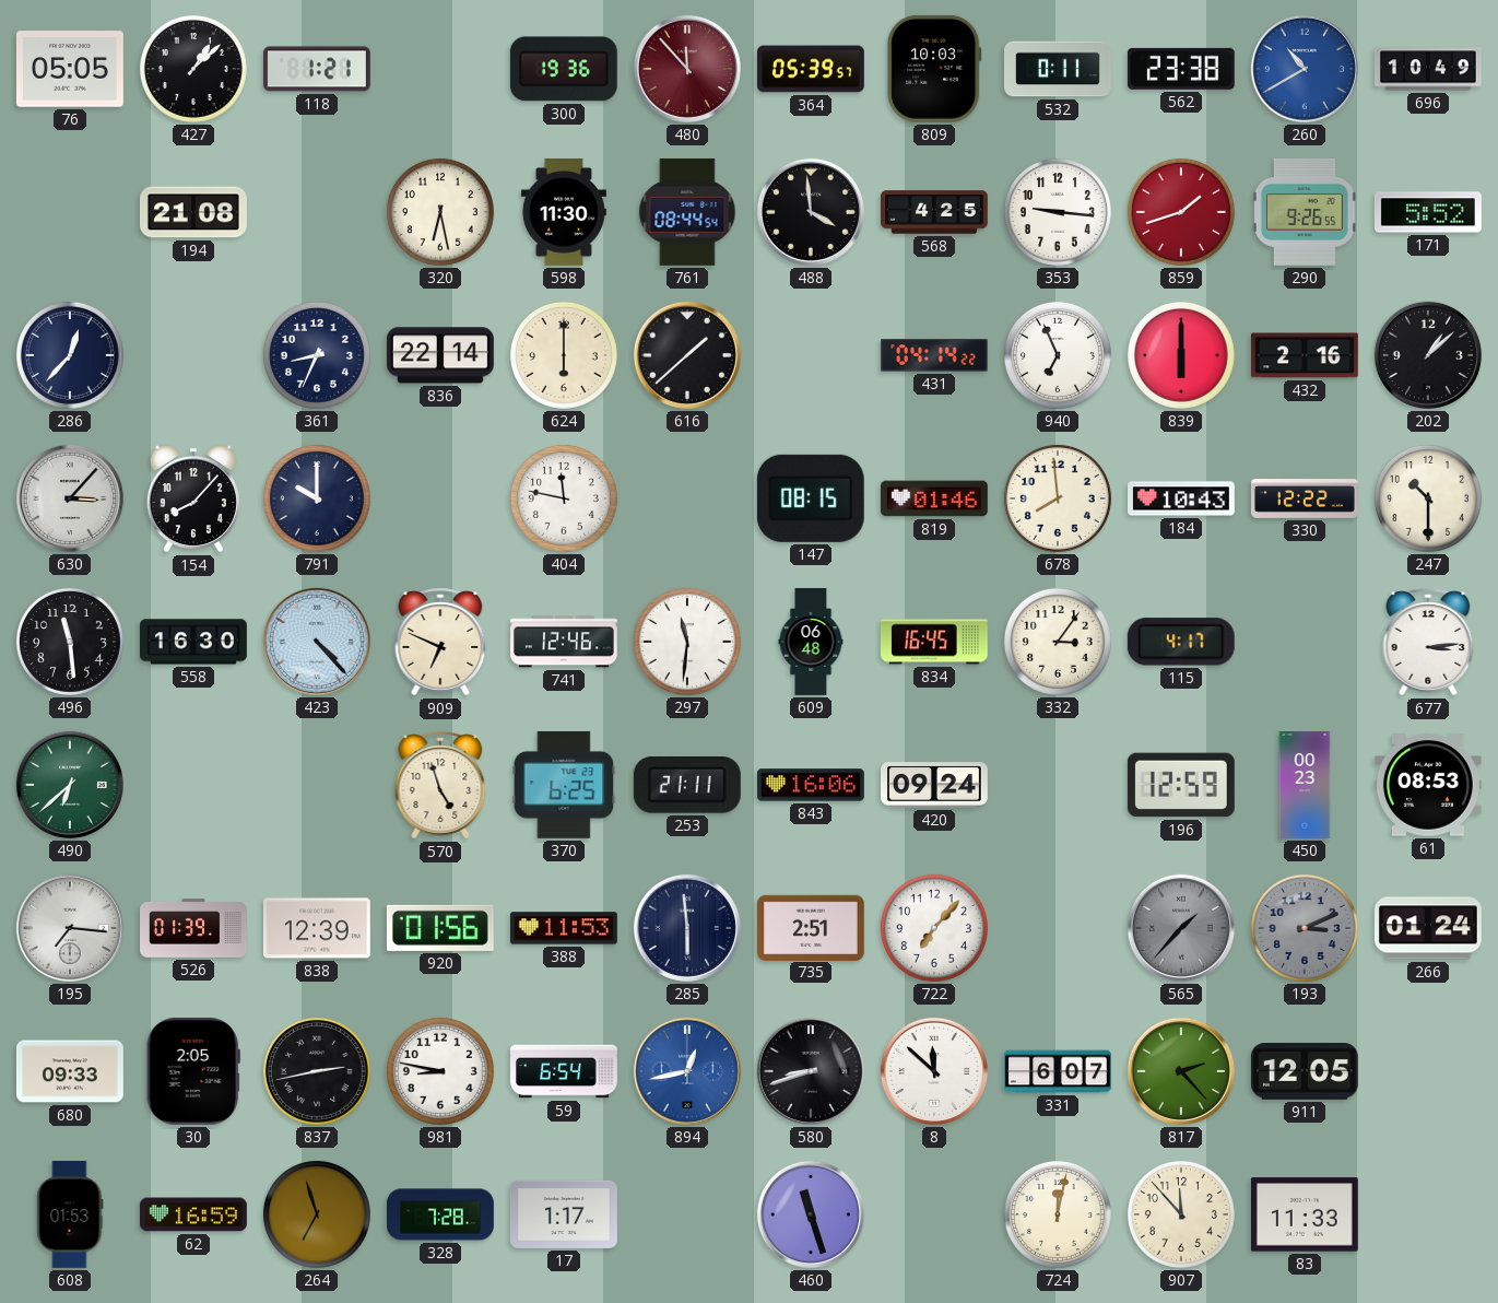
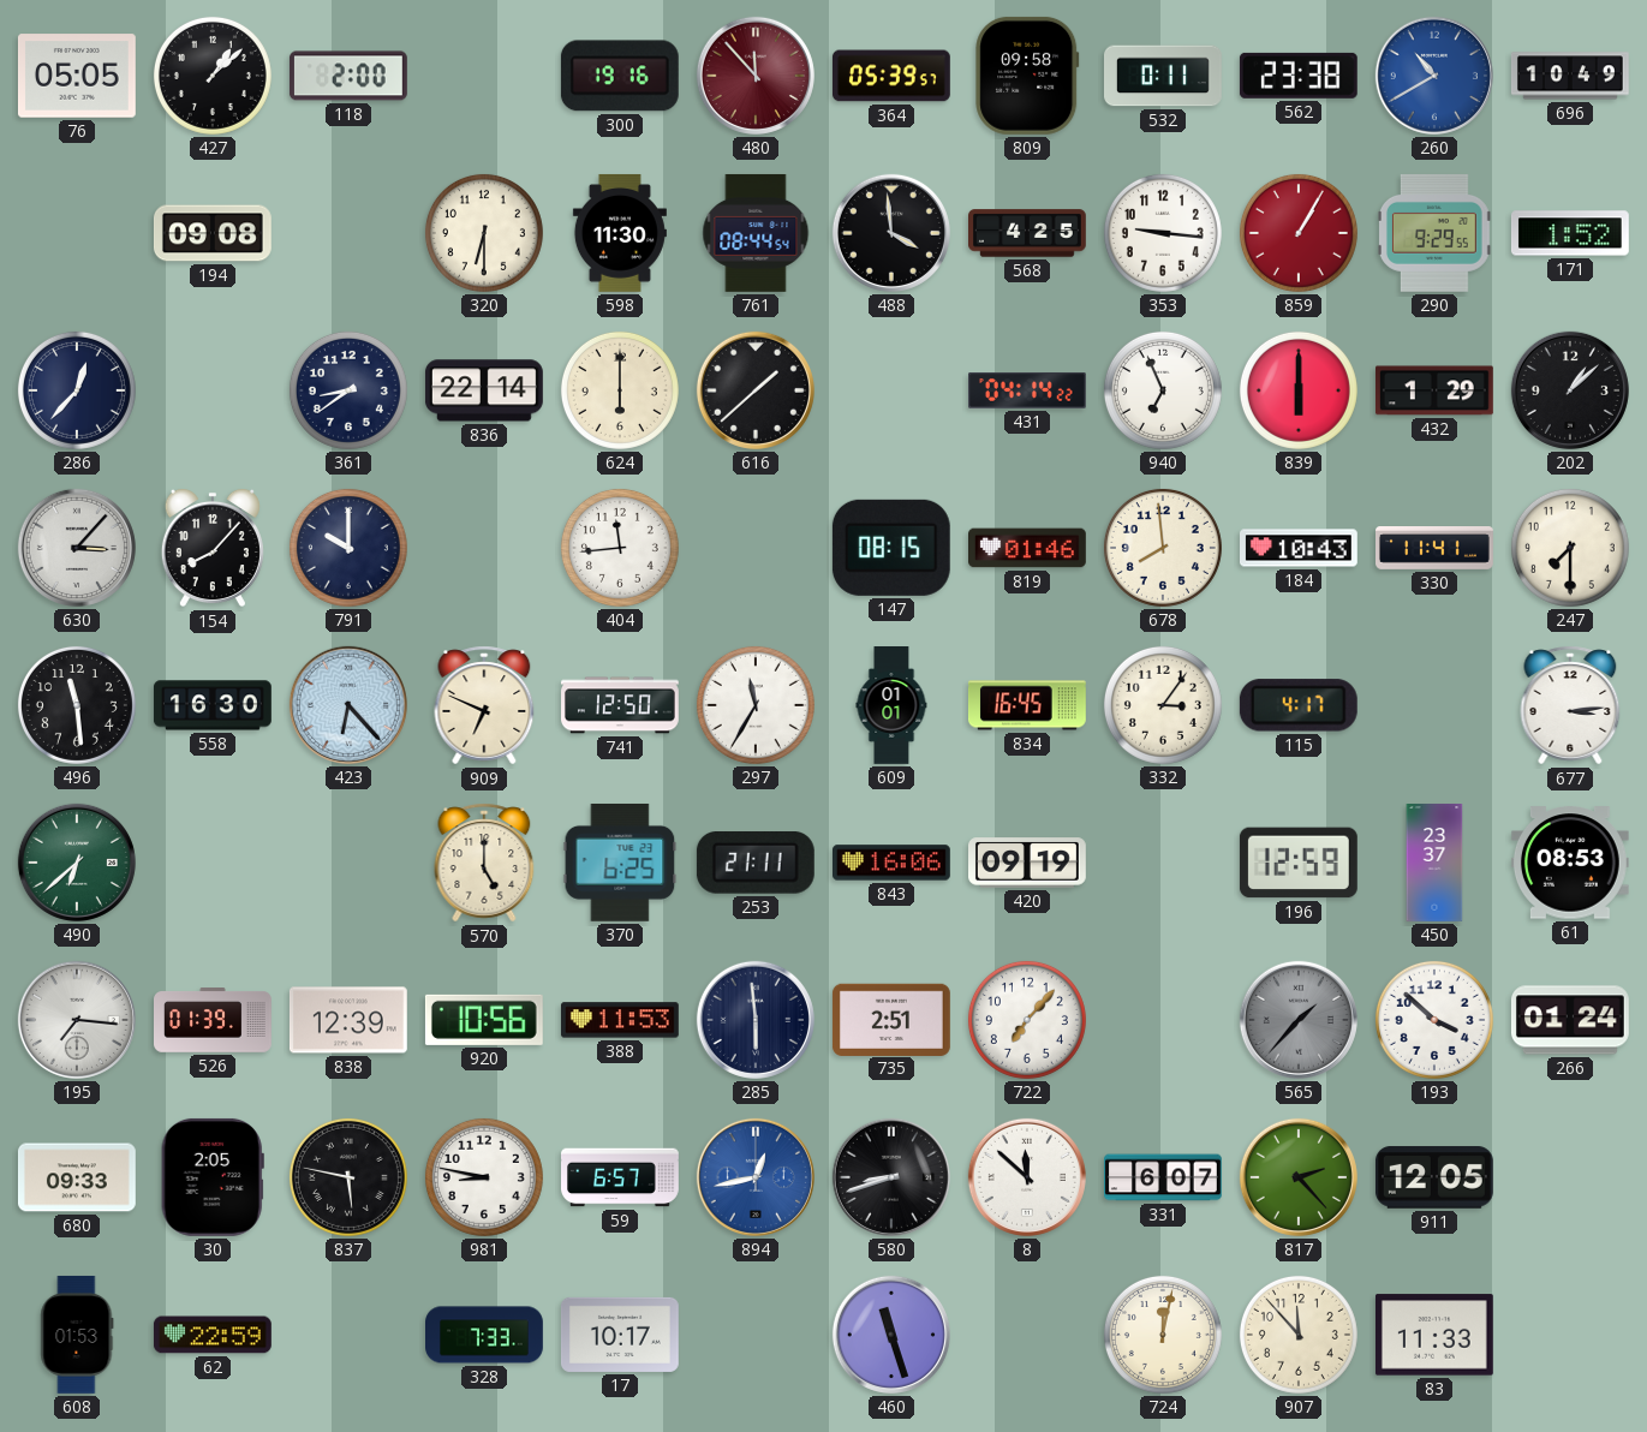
118: 1:21 -> 2:00 (348, 76)
300: 19:36 -> 19:16 (620, 76)
809: 10:03 -> 09:58 (1027, 76)
194: 21:08 -> 09:08 (213, 233)
320: 6:28 -> 6:30 (484, 233)
859: 1:42 -> 1:05 (1299, 233)
290: 9:26 -> 9:29 (1434, 233)
171: 5:52 -> 1:52 (1570, 233)
361: 8:34 -> 8:39 (348, 390)
432: 2:16 -> 1:29 (1434, 390)
404: 11:47 -> 11:44 (620, 548)
330: 12:22 -> 11:41 (1436, 549)
247: 10:30 -> 7:30 (1570, 548)
423: 4:23 -> 6:23 (348, 705)
741: 12:46 -> 12:50 (621, 705)
297: 11:31 -> 11:35 (756, 705)
609: 06:48 -> 01:01 (891, 706)
570: 4:57 -> 5:00 (484, 863)
420: 09:24 -> 09:19 (1028, 863)
450: 00:23 -> 23:37 (1434, 864)
920: 01:56 -> 10:56 (484, 1020)
193: 3:11 -> 3:52 (1434, 1020)
193 dial: grey -> white (1434, 1020)
837: 2:43 -> 5:47 (348, 1177)
59: 6:54 -> 6:57 (621, 1177)
62: 16:59 -> 22:59 (213, 1335)
264: 6:57 -> none (317, 1214)
328: 7:28 -> 7:33 (485, 1335)
17: 1:17 -> 10:17 (620, 1335)
